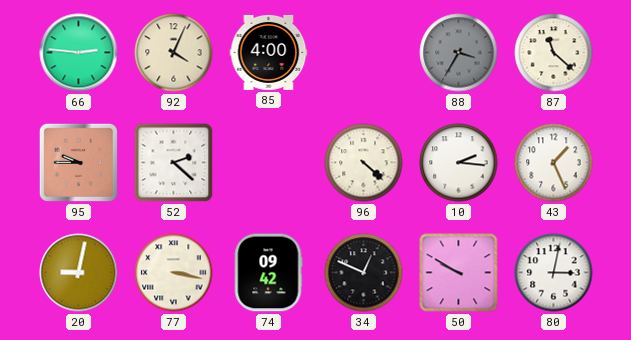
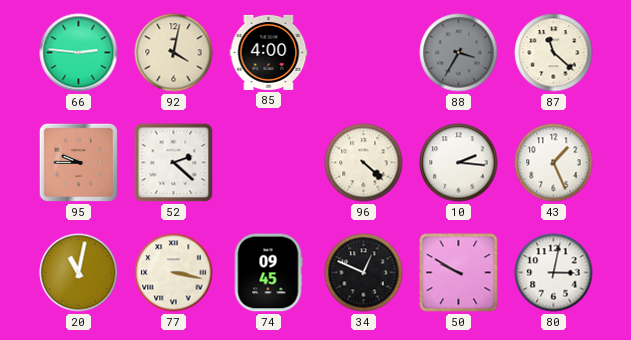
92: 4:04 -> 4:02 (174, 53)
20: 9:02 -> 11:02 (79, 273)
74: 09:42 -> 09:45 (268, 273)
